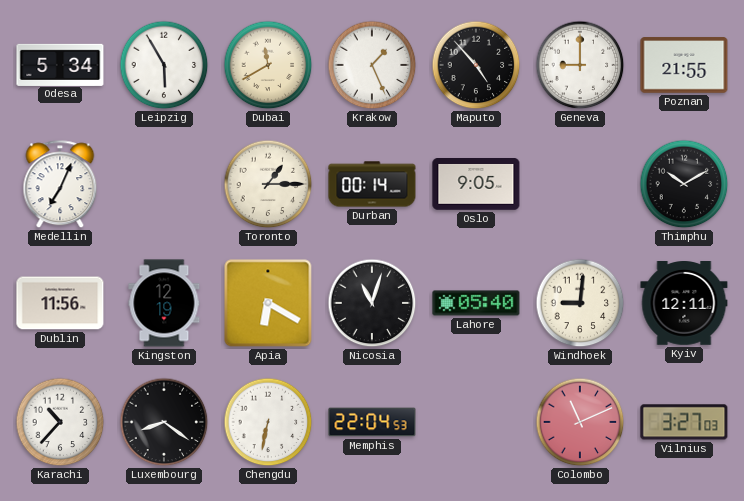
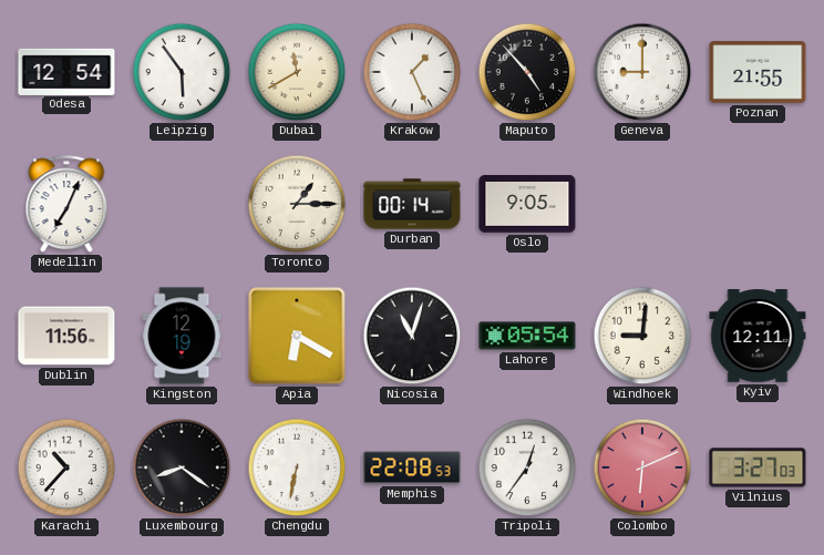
Odesa: 5:34 -> 12:54 (66, 71)
Leipzig: 5:55 -> 5:54 (182, 72)
Thimphu: 10:10 -> none (684, 184)
Lahore: 05:40 -> 05:54 (527, 336)
Memphis: 22:04 -> 22:08 (412, 467)
Tripoli: none -> 12:36 (527, 467)
Colombo: 11:11 -> 6:11 (642, 467)
